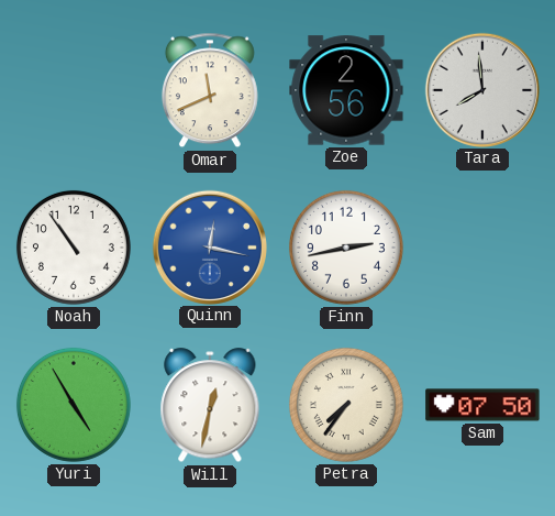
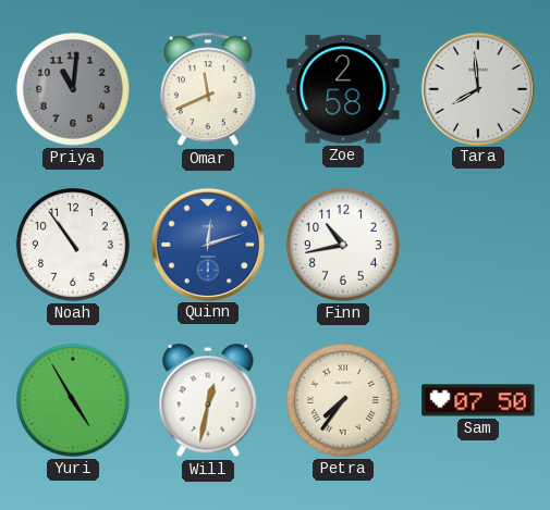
Priya: none -> 11:01 (73, 89)
Zoe: 2:56 -> 2:58 (343, 89)
Quinn: 12:17 -> 12:12 (207, 244)
Finn: 2:43 -> 10:43 (343, 245)
